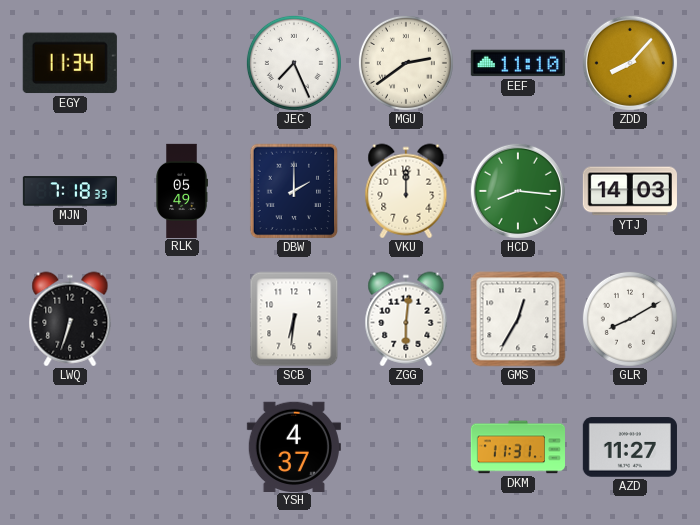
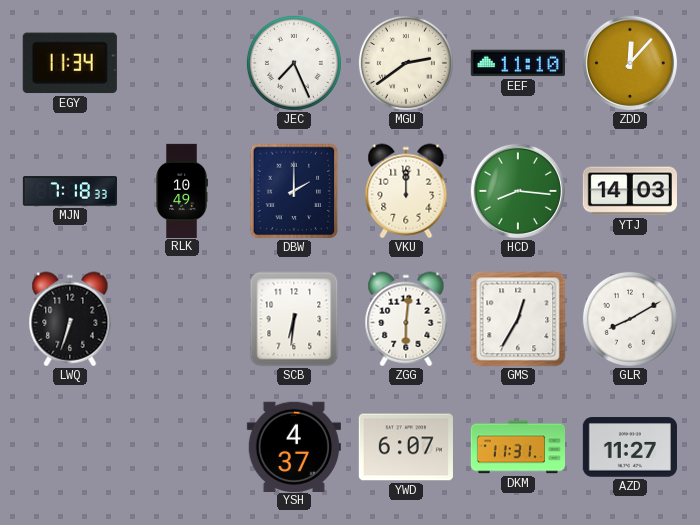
ZDD: 8:07 -> 12:07 (630, 63)
RLK: 05:49 -> 10:49 (182, 190)
YWD: none -> 6:07 (406, 447)
